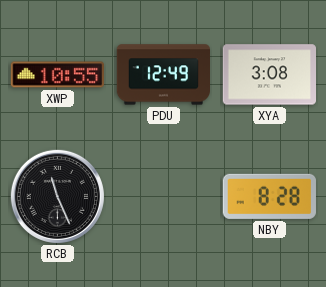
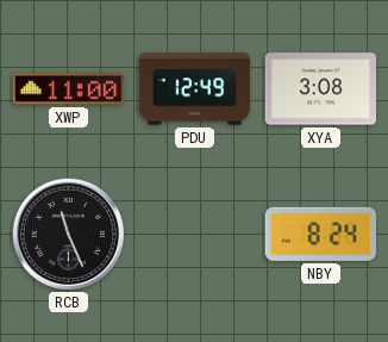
XWP: 10:55 -> 11:00 (69, 89)
NBY: 8:28 -> 8:24 (320, 234)
